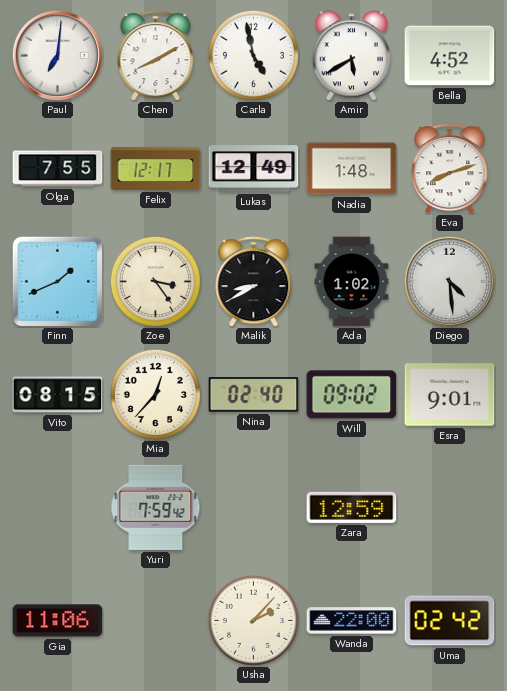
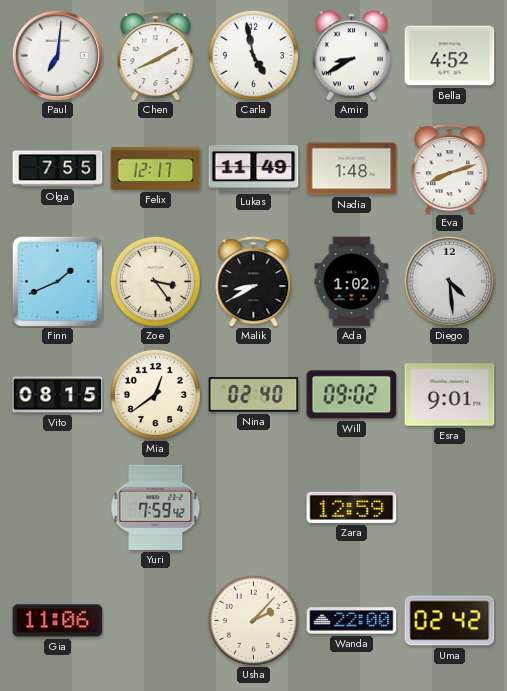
Amir: 5:40 -> 8:40 (351, 56)
Lukas: 12:49 -> 11:49 (254, 169)
Mia: 12:37 -> 12:39 (155, 394)
